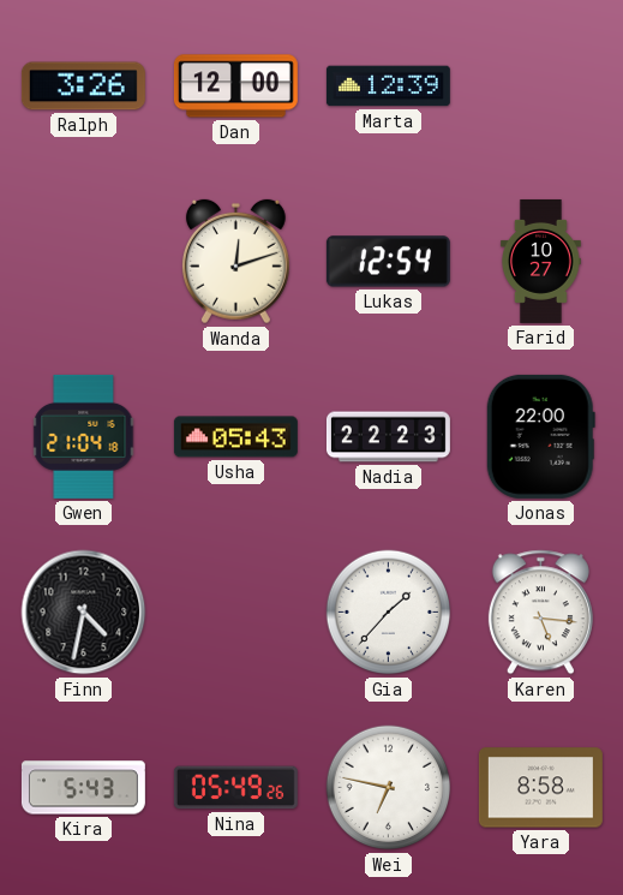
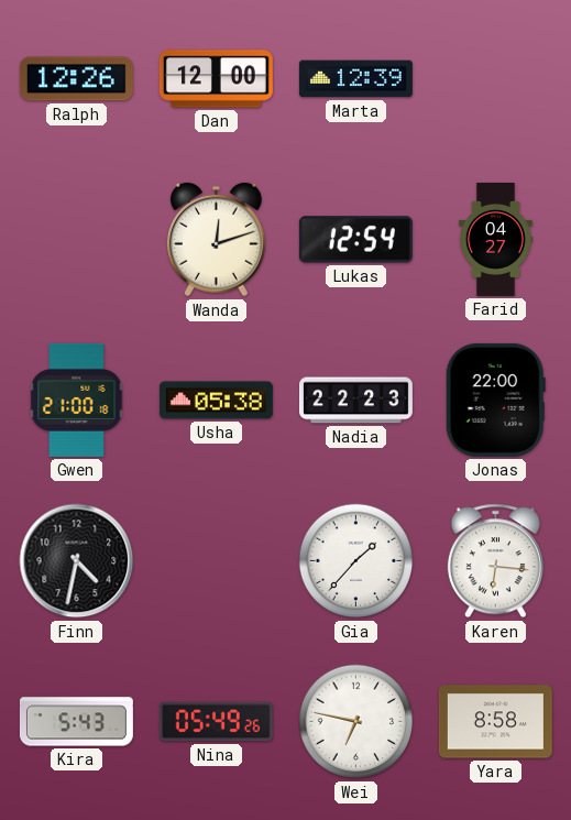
Ralph: 3:26 -> 12:26 (76, 79)
Farid: 10:27 -> 04:27 (495, 239)
Gwen: 21:04 -> 21:00 (77, 400)
Usha: 05:43 -> 05:38 (216, 401)
Karen: 5:16 -> 6:16 (495, 561)
